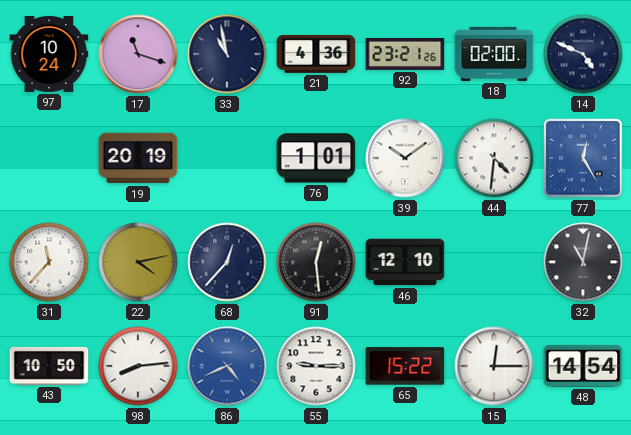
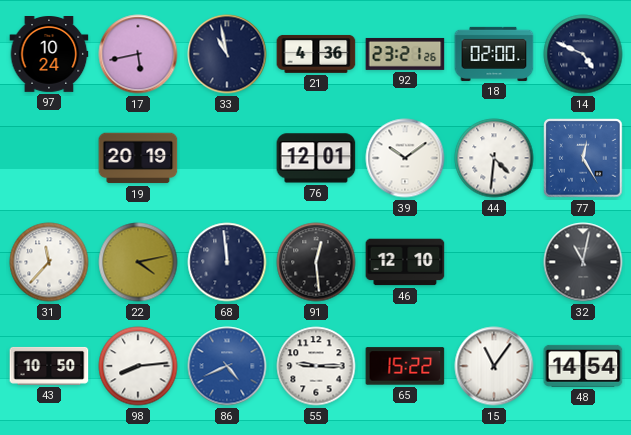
17: 11:18 -> 5:43 (138, 54)
76: 1:01 -> 12:01 (316, 158)
68: 12:37 -> 11:59 (227, 262)
15: 12:15 -> 11:06 (494, 366)
